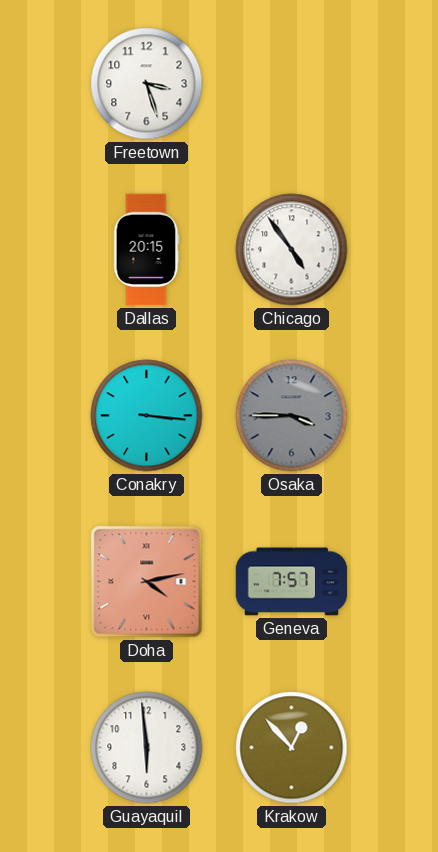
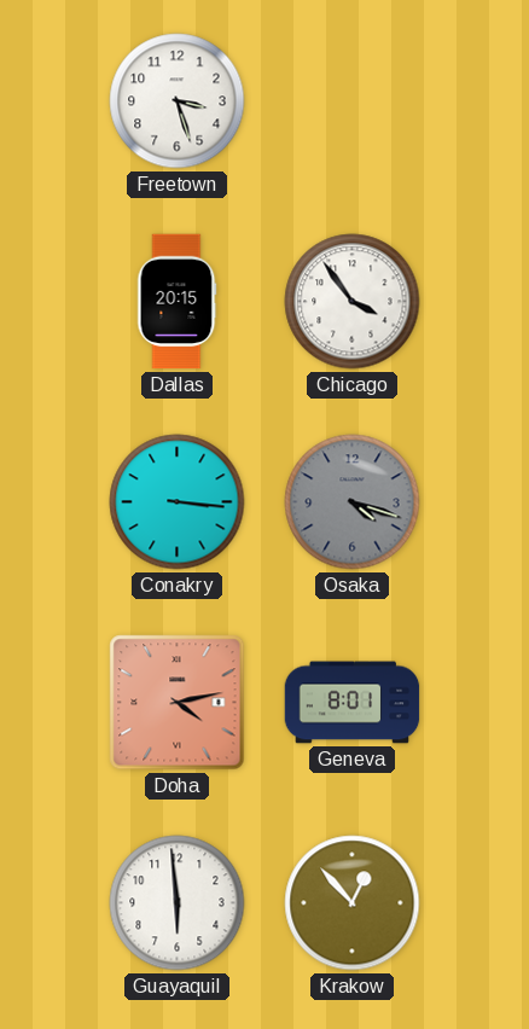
Chicago: 4:54 -> 3:54 (353, 302)
Osaka: 3:45 -> 4:18 (353, 502)
Geneva: 7:57 -> 8:01 (353, 703)
